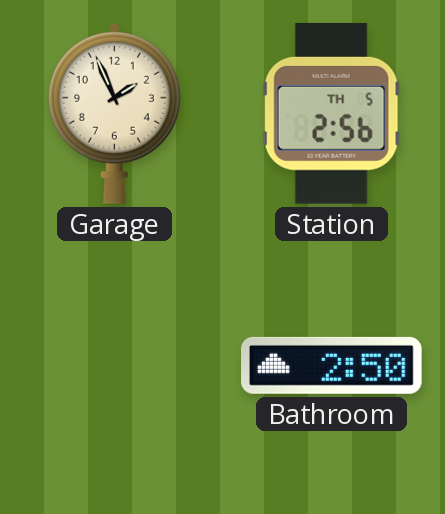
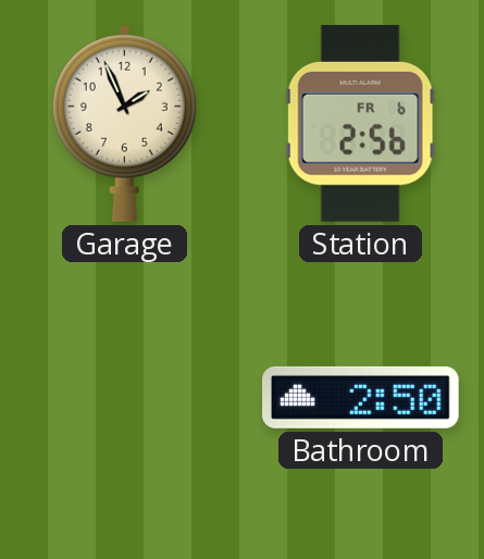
Station date: TH 5 -> FR 6 (360, 123)
